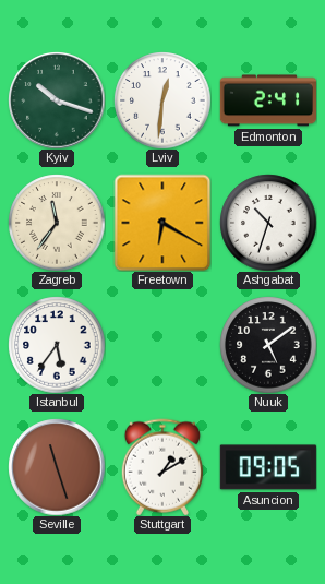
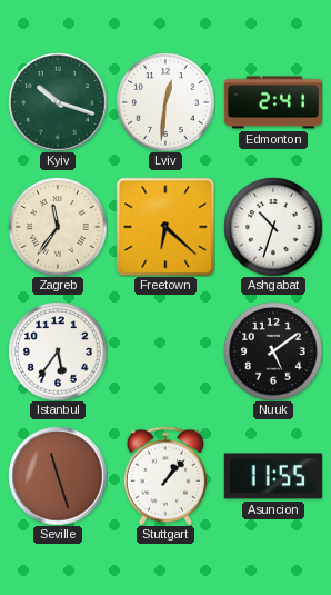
Freetown: 6:20 -> 6:22 (165, 227)
Stuttgart: 1:10 -> 1:07 (164, 476)
Asuncion: 09:05 -> 11:55 (273, 476)
